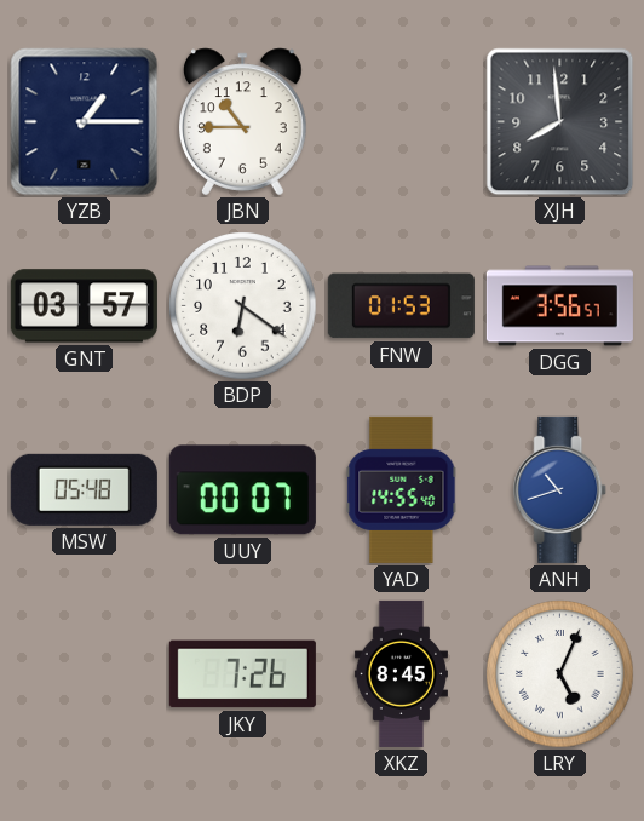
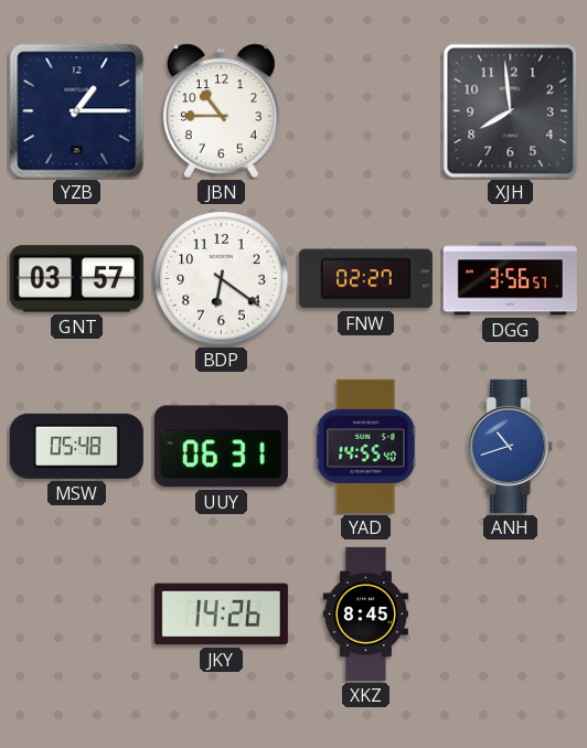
FNW: 01:53 -> 02:27 (365, 279)
UUY: 00:07 -> 06:31 (221, 447)
JKY: 7:26 -> 14:26 (221, 615)
LRY: 5:04 -> none (560, 674)
